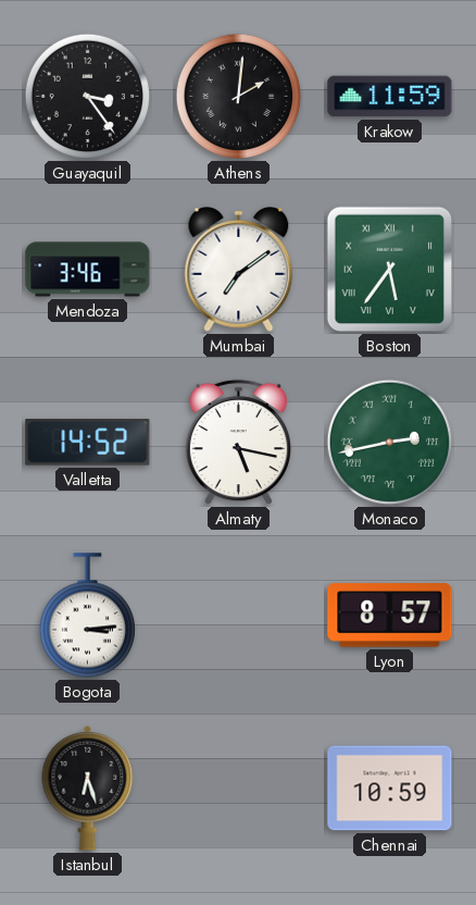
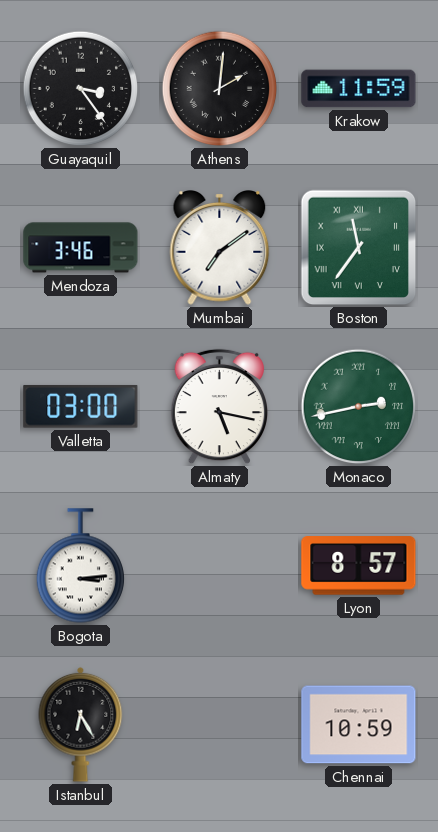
Boston: 5:36 -> 11:36 (359, 248)
Valletta: 14:52 -> 03:00 (81, 406)
Istanbul: 6:27 -> 6:25 (81, 724)
